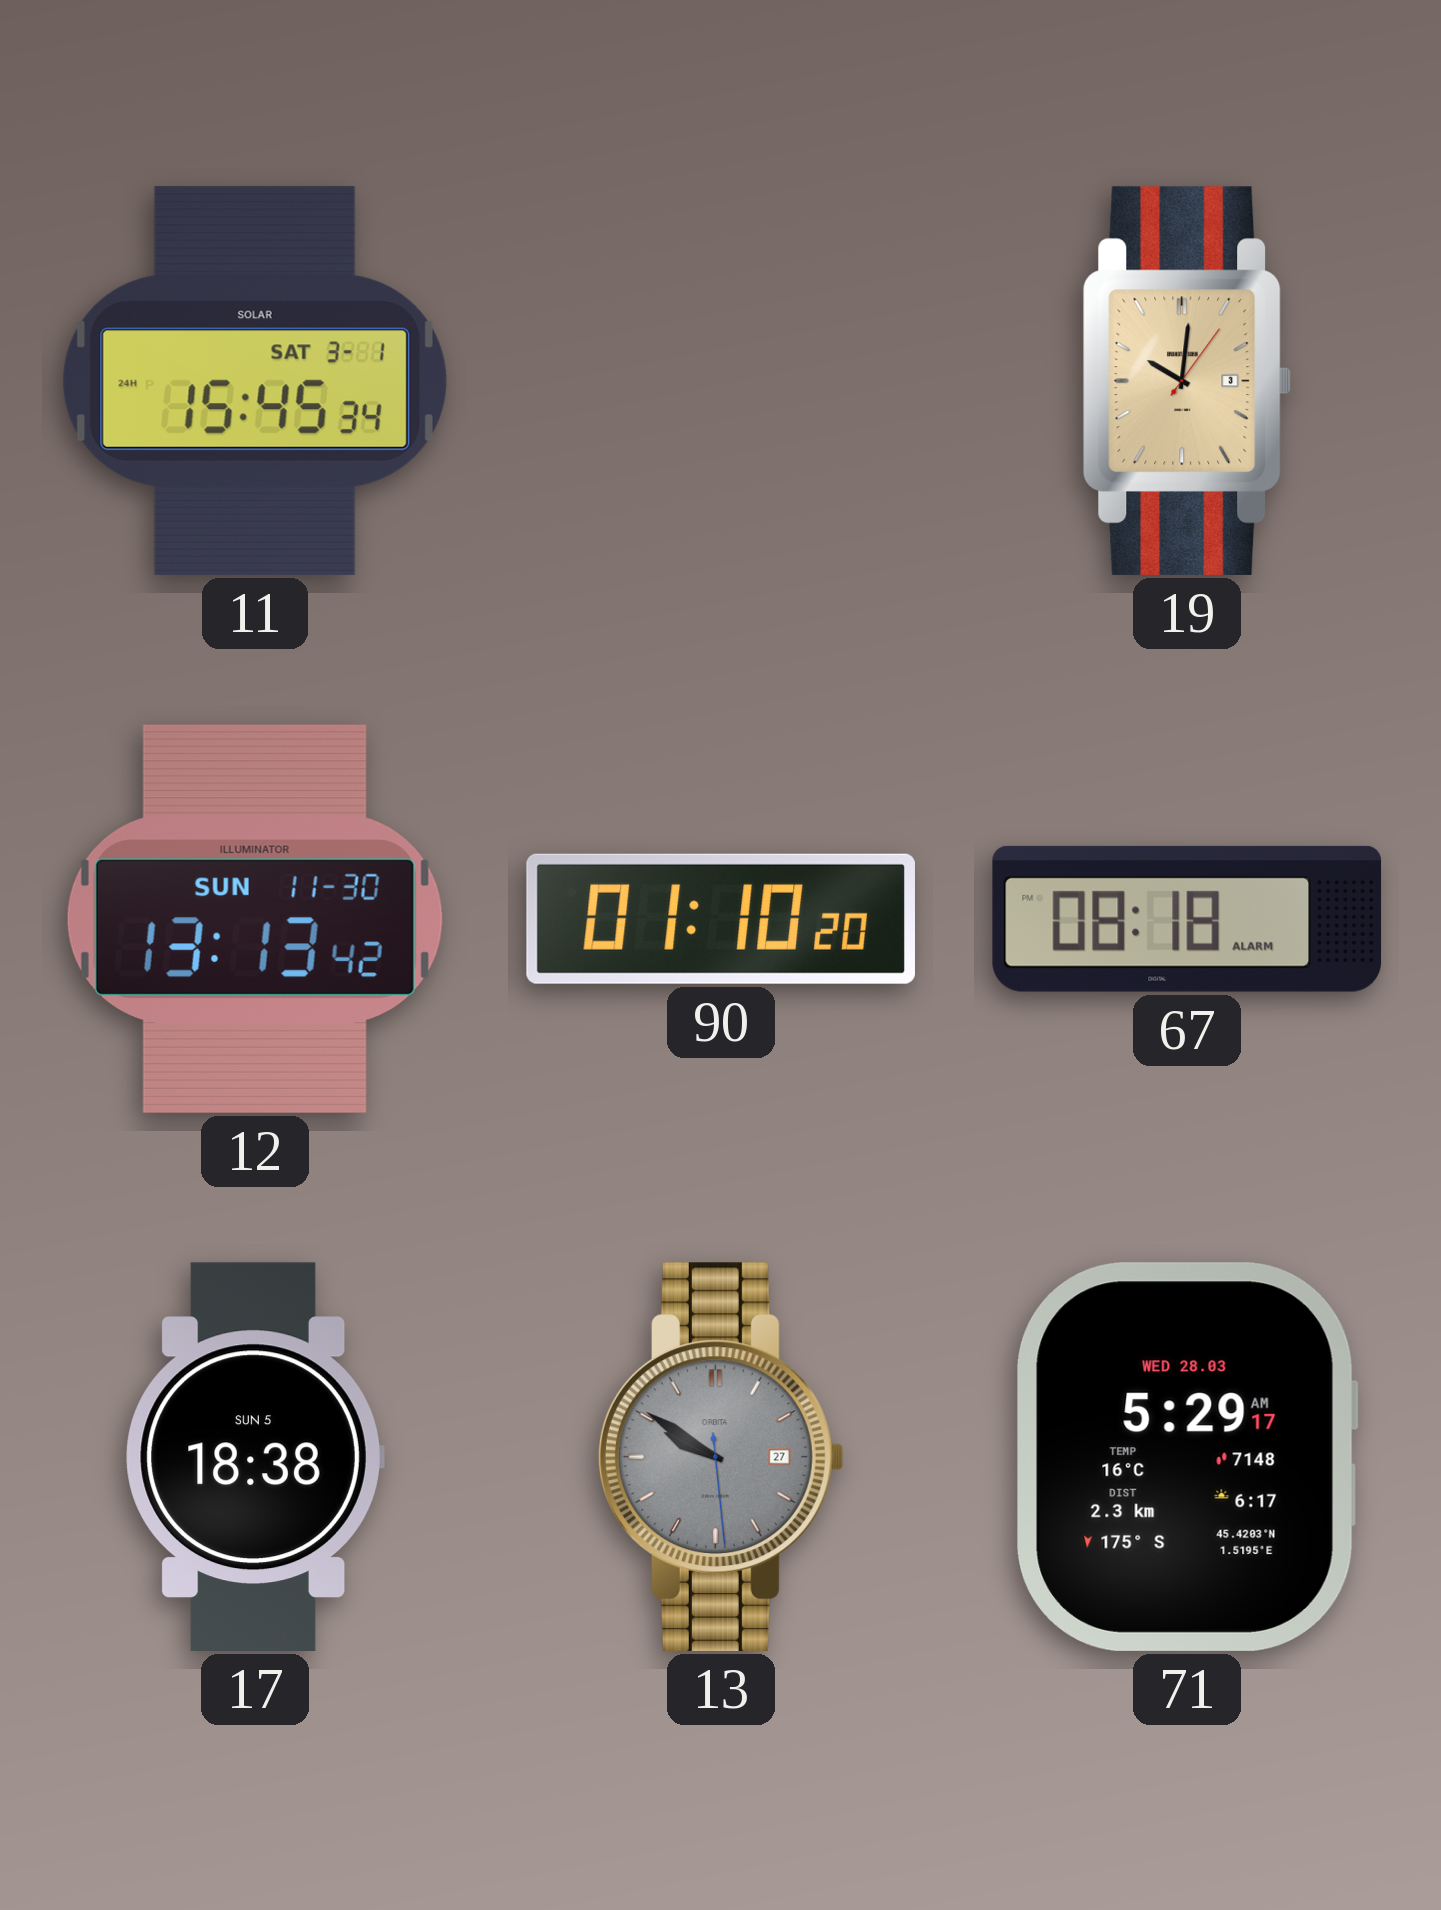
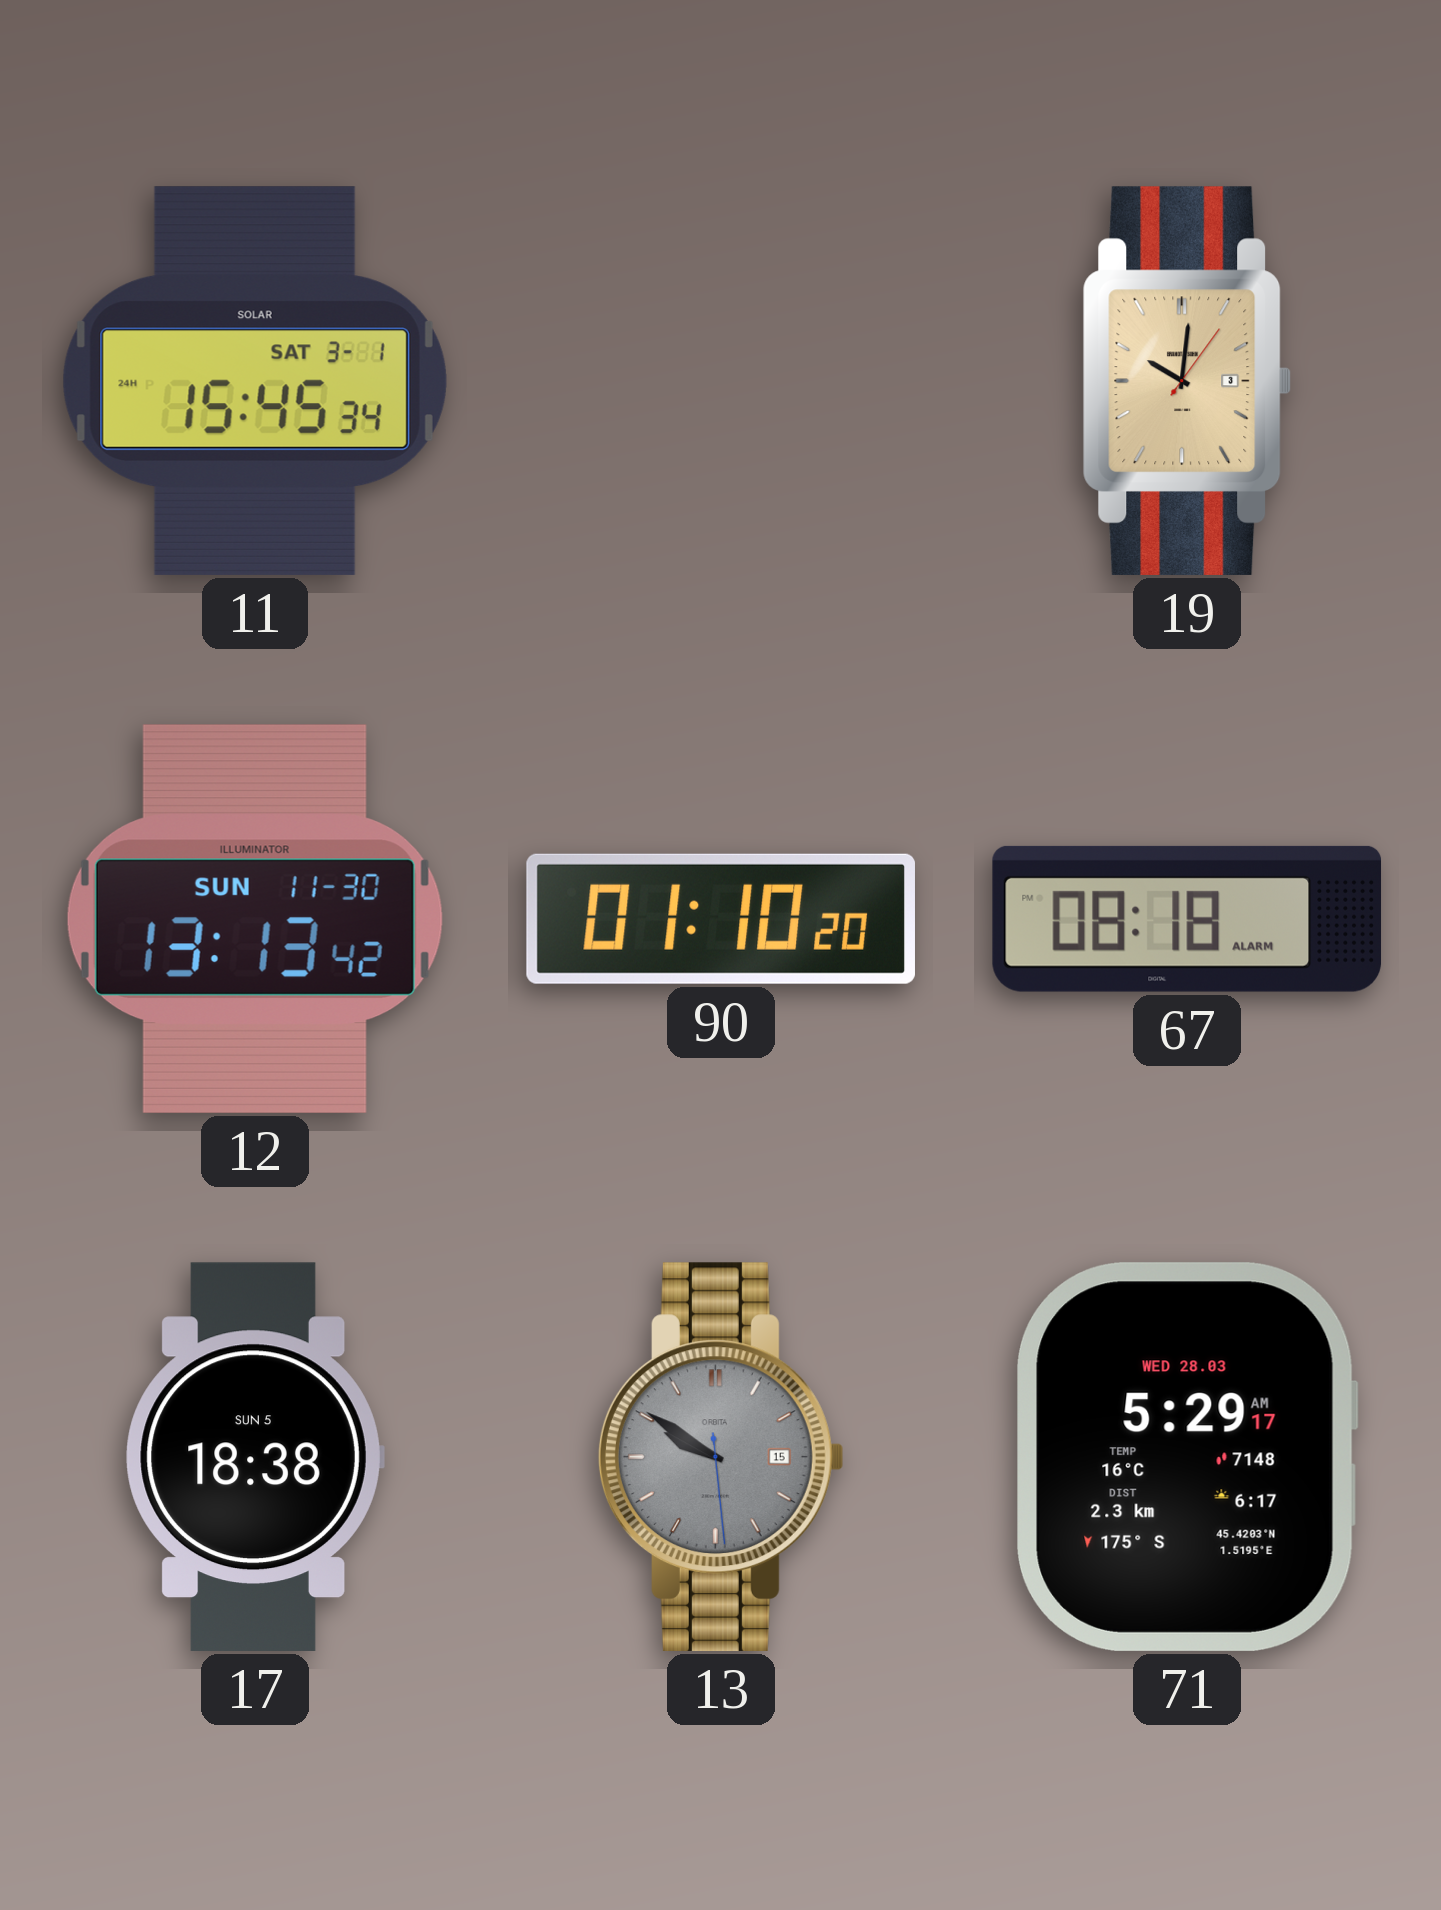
13 date: 27 -> 15 (721, 1457)
